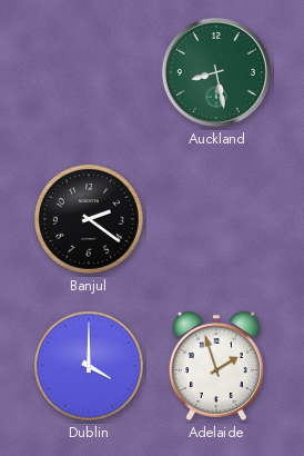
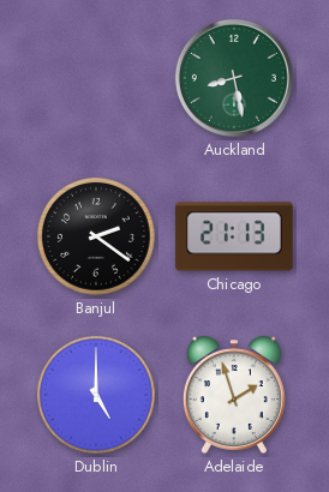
Chicago: none -> 21:13 (234, 236)
Dublin: 4:00 -> 5:00 (97, 396)
